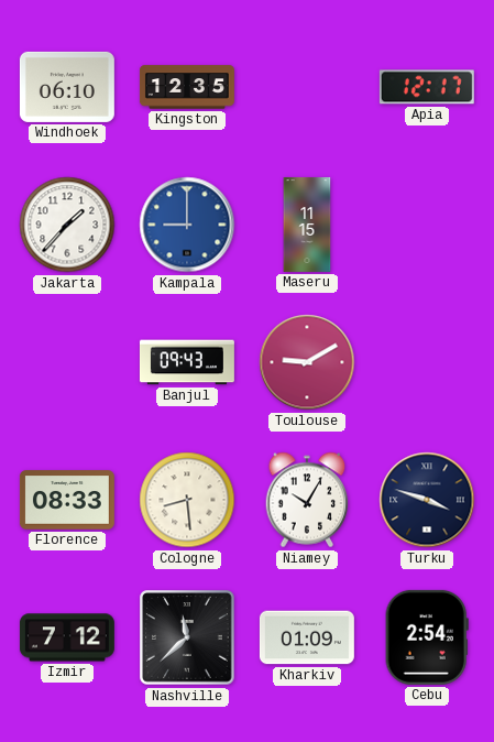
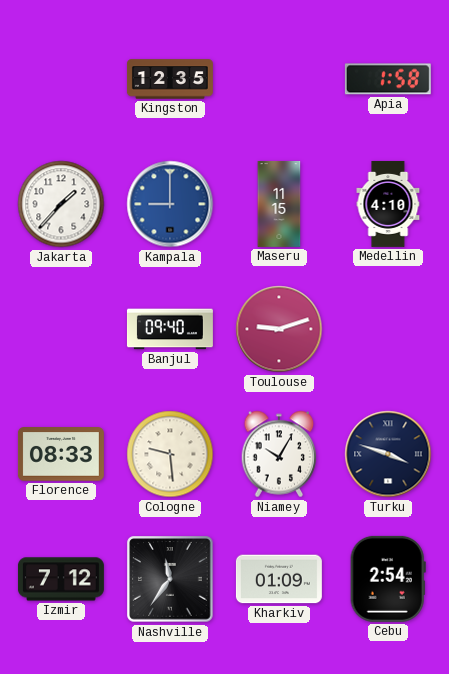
Windhoek: 06:10 -> none (67, 87)
Apia: 12:17 -> 1:58 (388, 79)
Medellin: none -> 4:10 (388, 204)
Banjul: 09:43 -> 09:40 (170, 329)
Toulouse: 9:10 -> 9:12 (279, 329)
Cologne: 8:29 -> 9:29 (170, 454)
Nashville: 11:38 -> 11:36 (170, 579)
